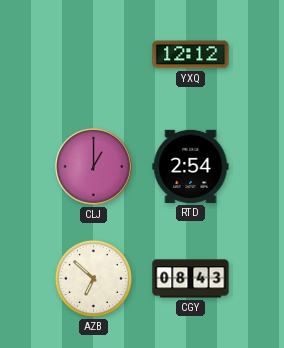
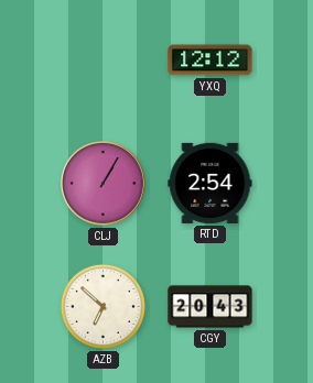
CLJ: 1:00 -> 1:05 (104, 184)
CGY: 08:43 -> 20:43 (211, 307)
